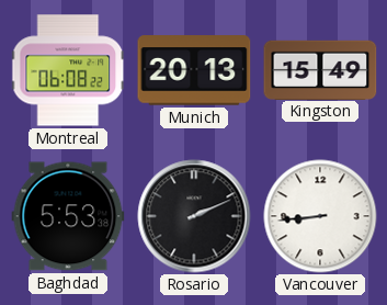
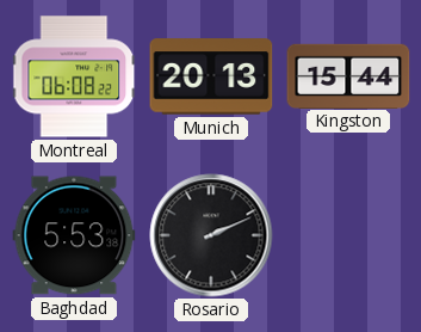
Kingston: 15:49 -> 15:44 (348, 75)
Vancouver: 8:44 -> none (320, 216)
